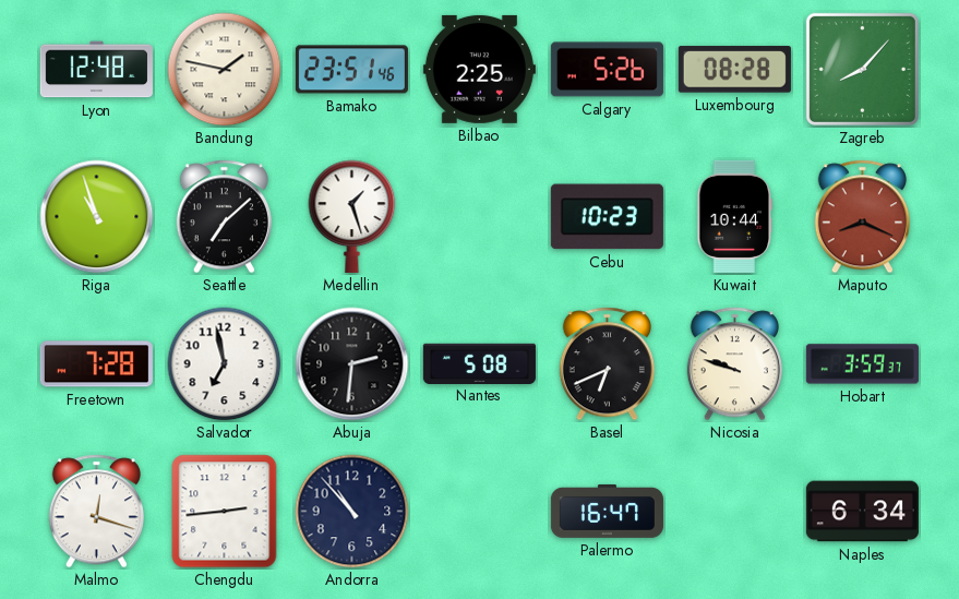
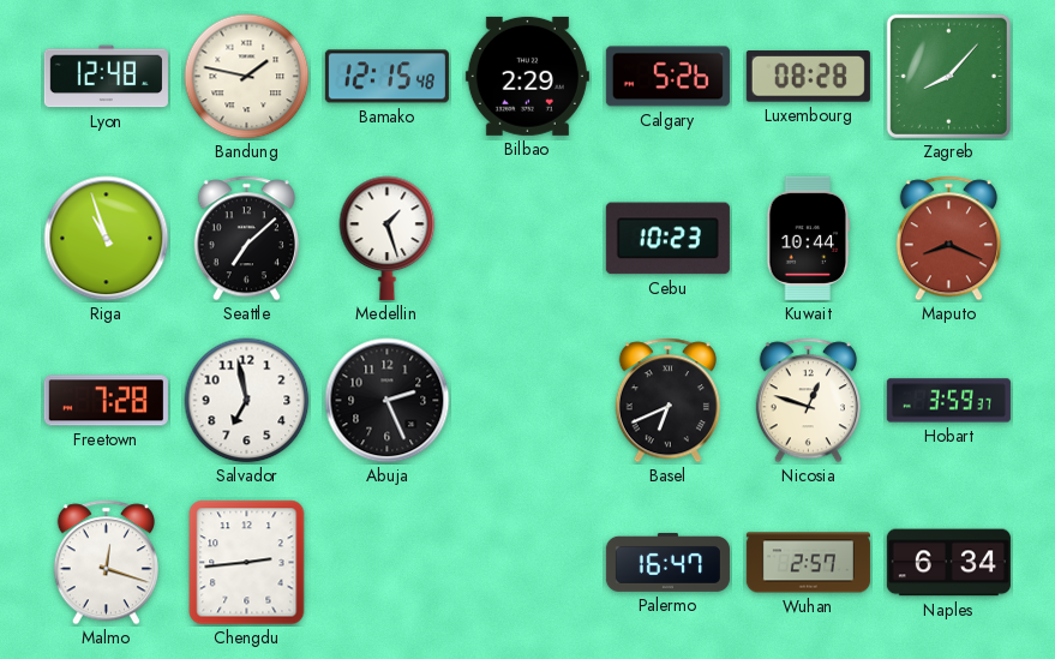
Bamako: 23:51 -> 12:15 (386, 77)
Bilbao: 2:25 -> 2:29 (527, 76)
Abuja: 2:31 -> 2:26 (388, 401)
Nantes: 5:08 -> none (479, 363)
Nicosia: 9:48 -> 12:48 (808, 401)
Andorra: 10:53 -> none (352, 512)
Wuhan: none -> 2:57 (808, 563)
